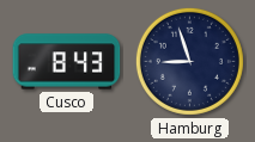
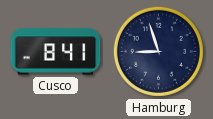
Cusco: 8:43 -> 8:41 (56, 52)
